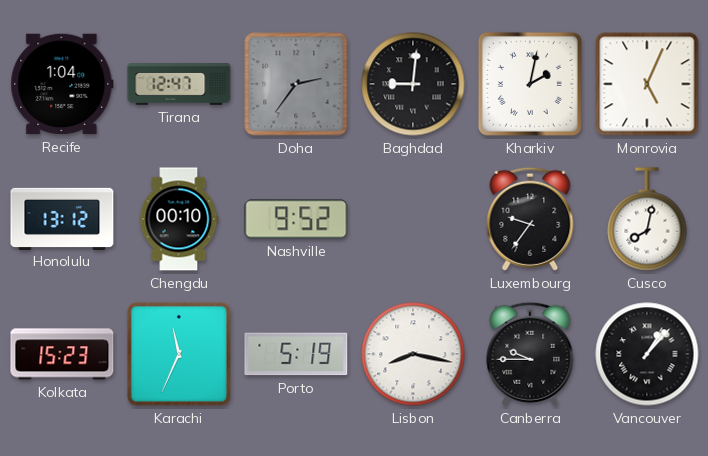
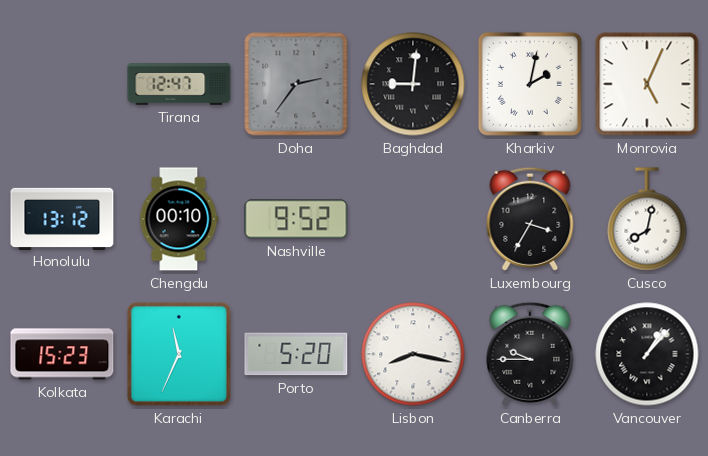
Recife: 1:04 -> none (62, 84)
Luxembourg: 9:36 -> 3:35 (530, 219)
Porto: 5:19 -> 5:20 (296, 354)
